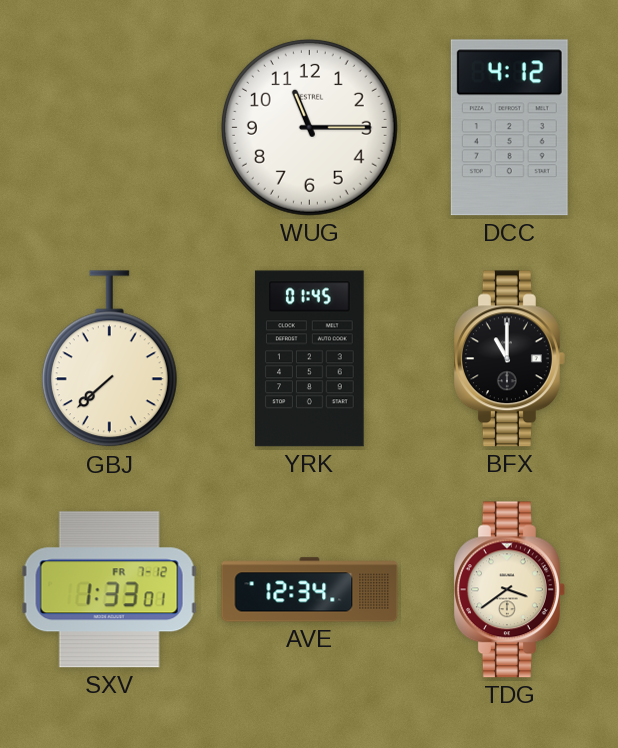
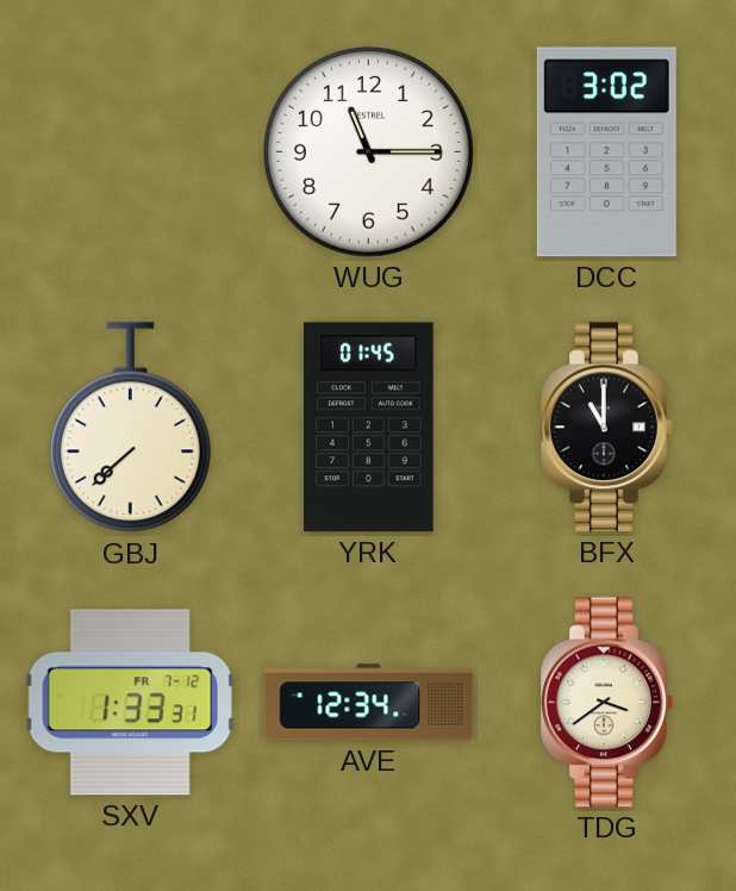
DCC: 4:12 -> 3:02 (606, 152)
SXV: 1:33:01 -> 1:33:31 (130, 703)
